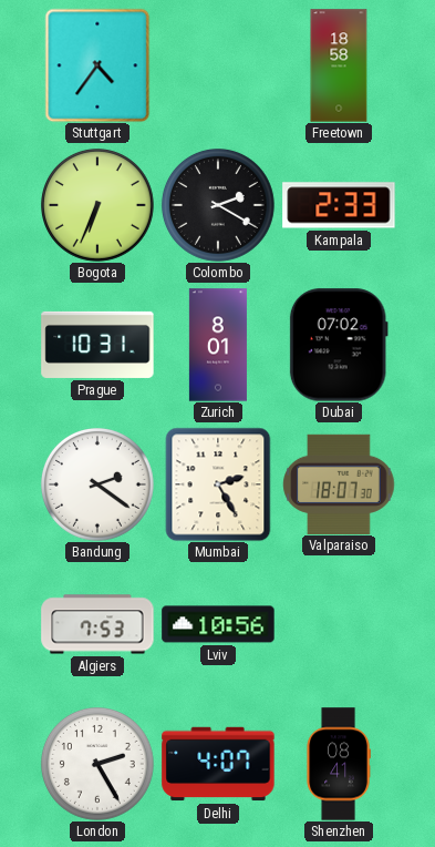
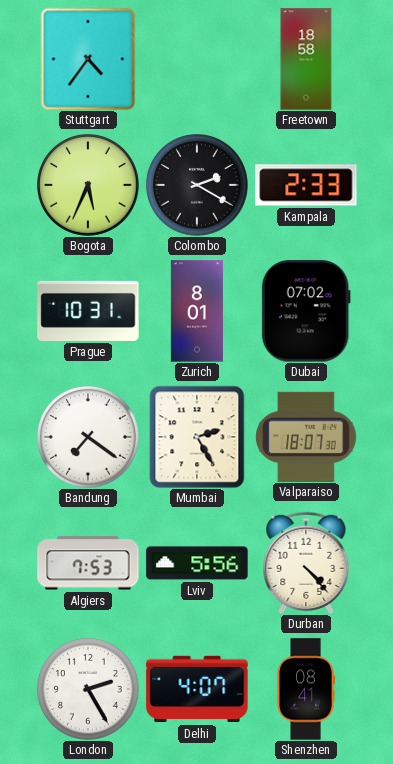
Bogota: 6:34 -> 5:34 (89, 186)
Bandung: 2:21 -> 7:21 (89, 438)
Lviv: 10:56 -> 5:56 (197, 563)
Durban: none -> 4:23 (306, 563)
